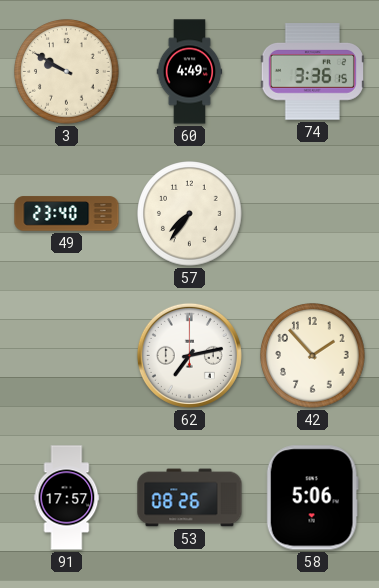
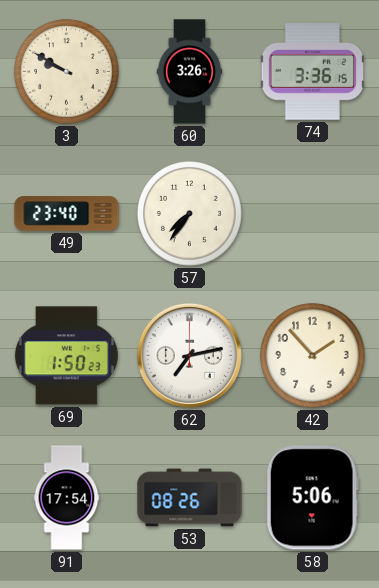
60: 4:49 -> 3:26 (190, 72)
69: none -> 1:50 (66, 356)
91: 17:57 -> 17:54 (67, 498)
